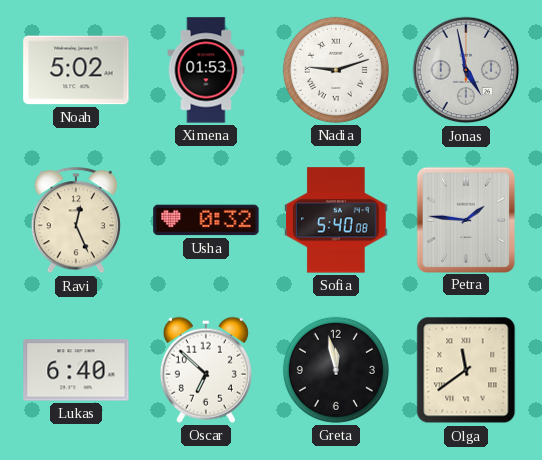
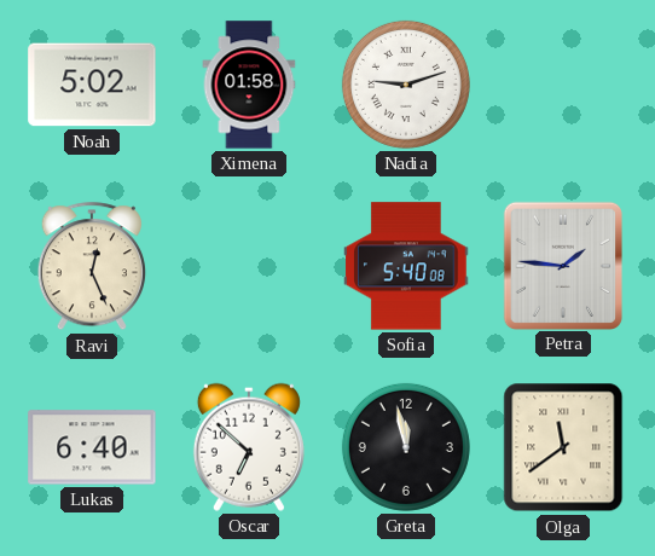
Ximena: 01:53 -> 01:58 (249, 85)
Jonas: 4:58 -> none (466, 70)
Usha: 0:32 -> none (206, 220)
